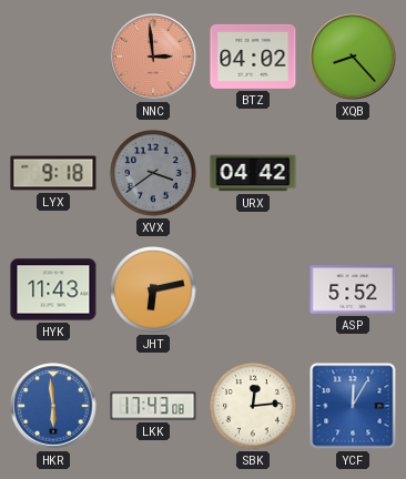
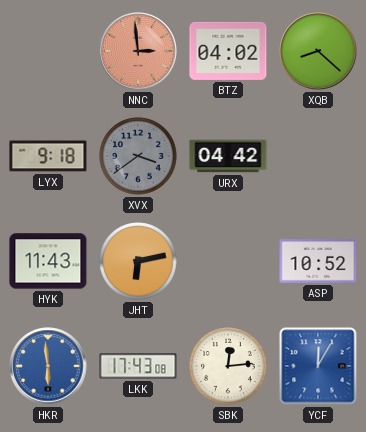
XQB: 8:23 -> 8:22 (318, 51)
ASP: 5:52 -> 10:52 (318, 261)
